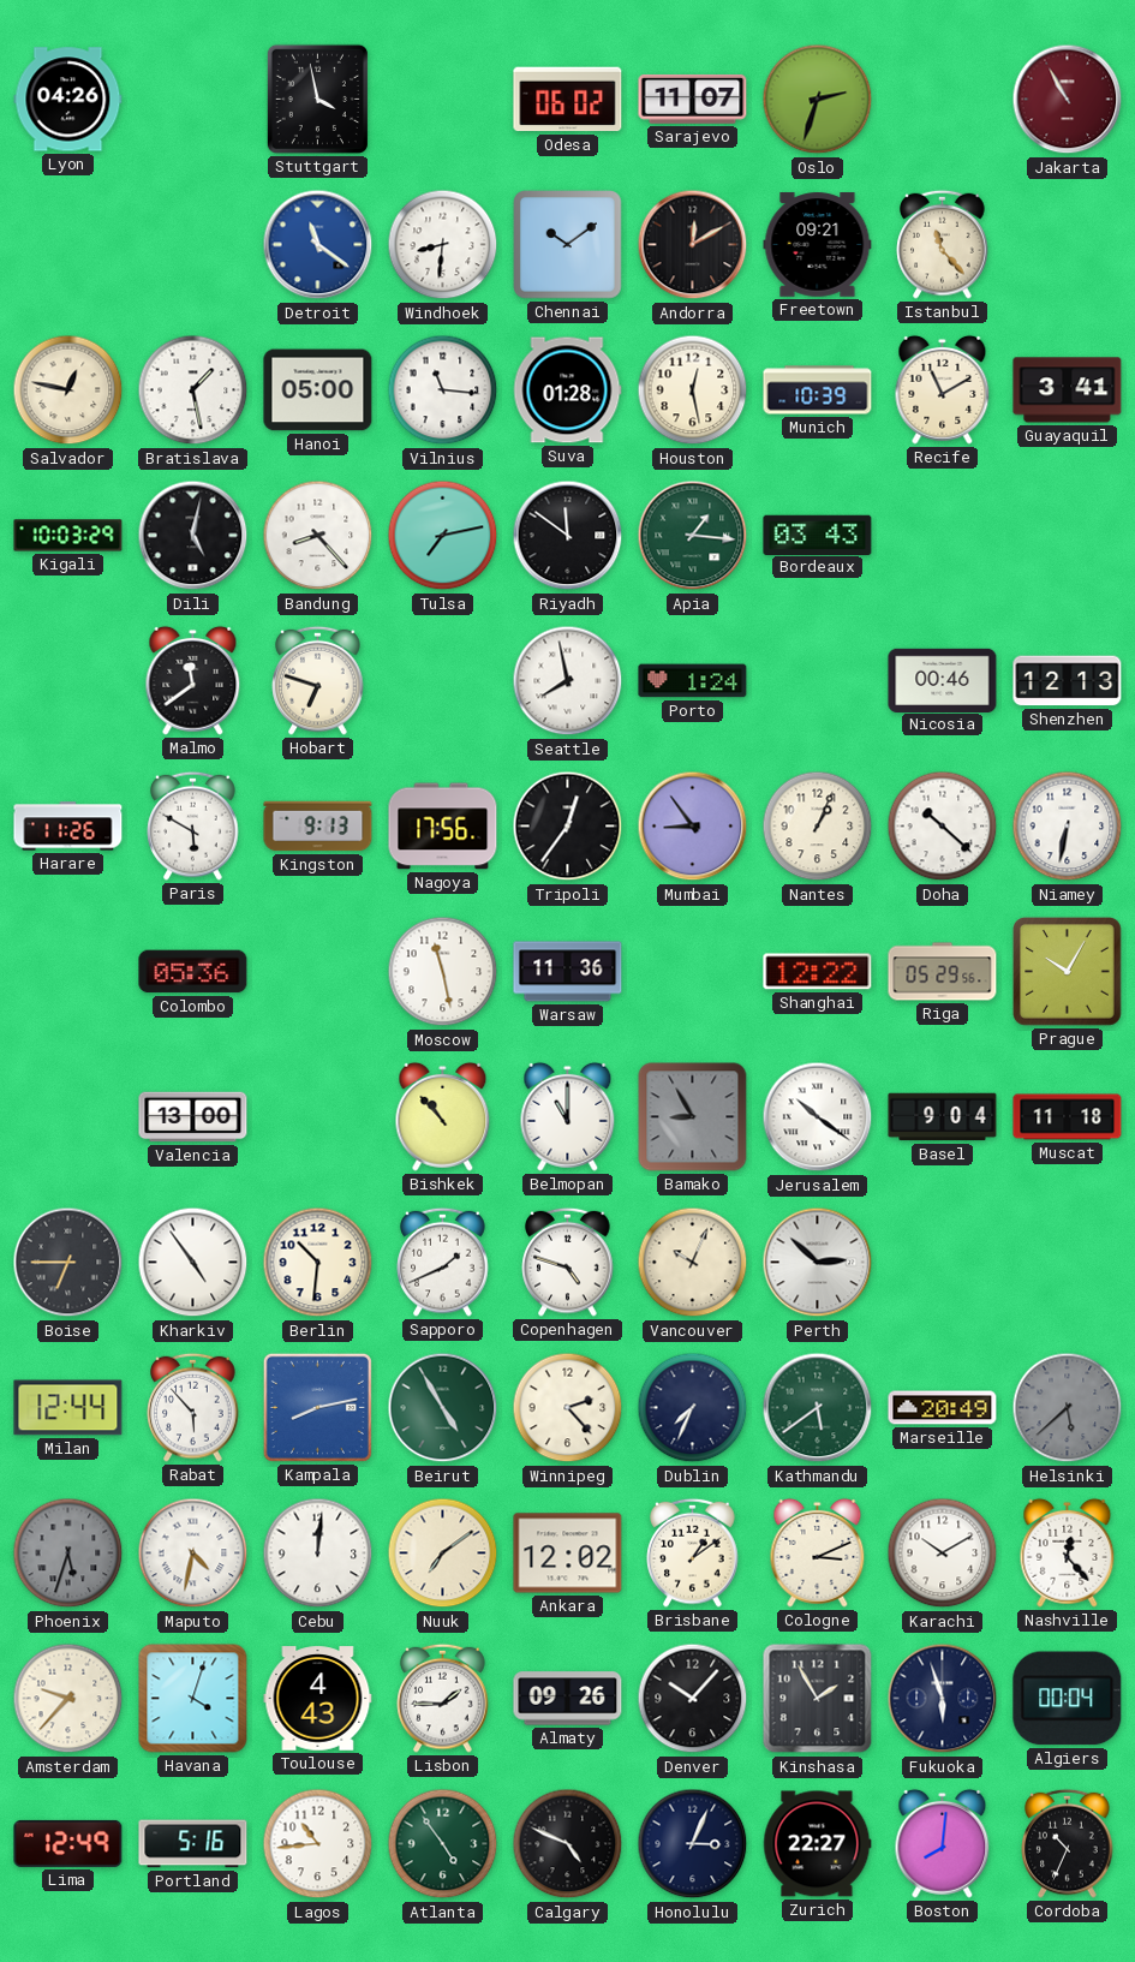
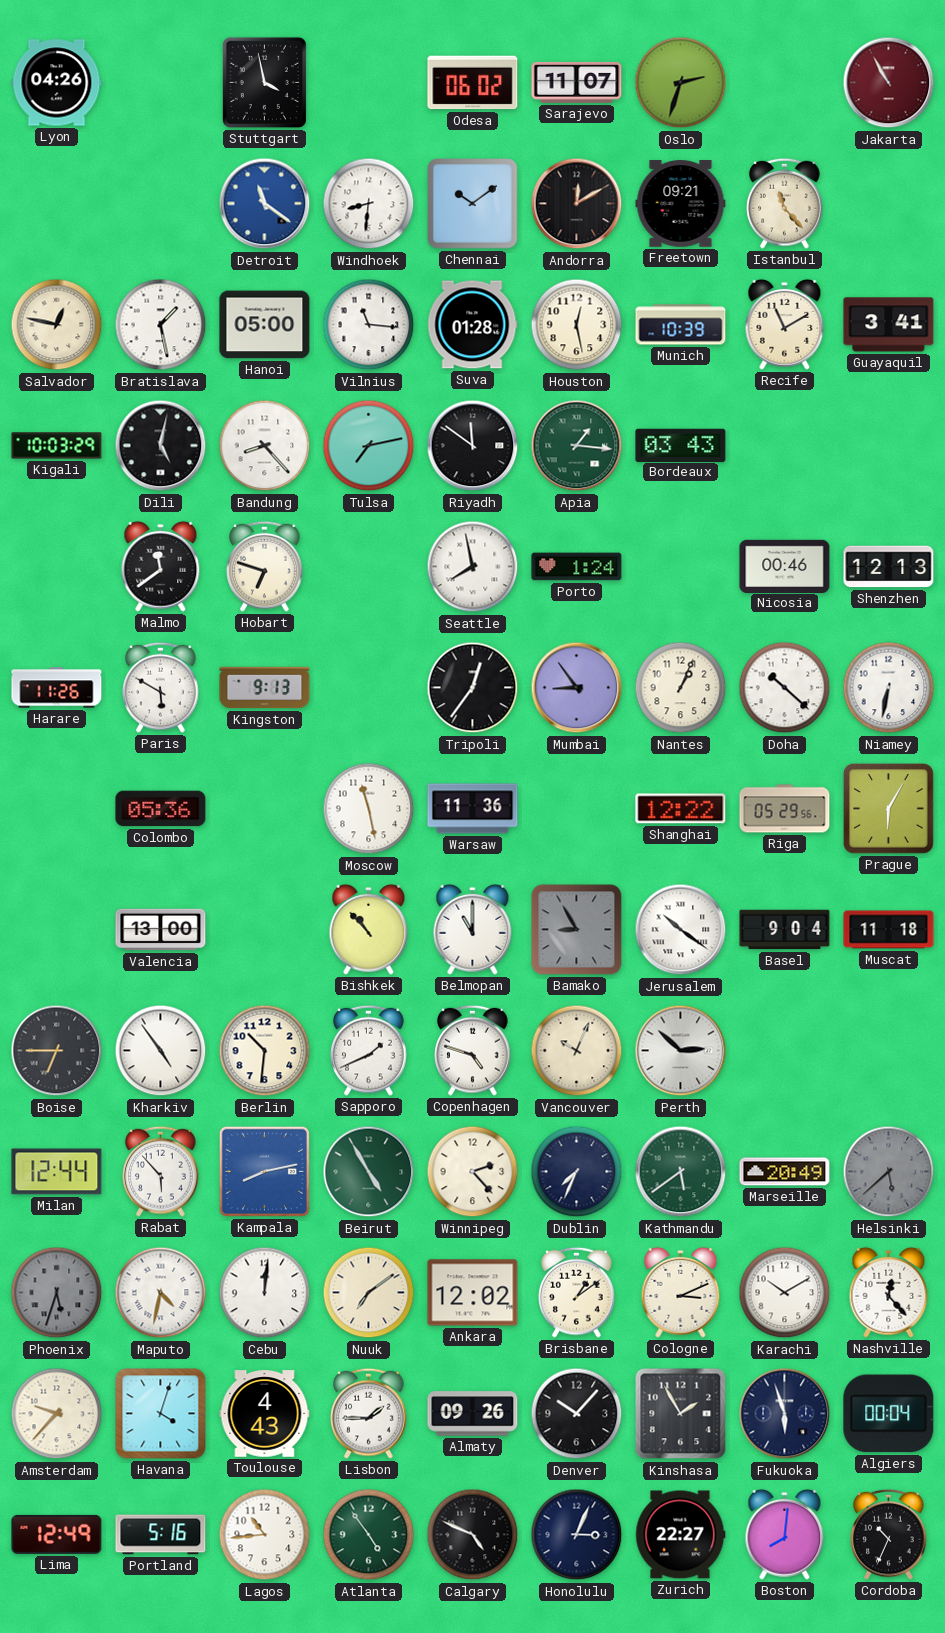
Nagoya: 17:56 -> none (443, 827)
Prague: 10:05 -> 6:05 (889, 809)
